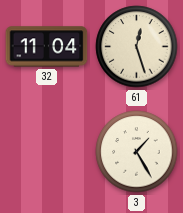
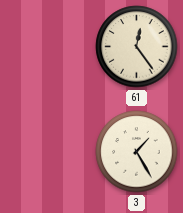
32: 11:04 -> none (47, 47)
61: 12:27 -> 12:24 (137, 47)
